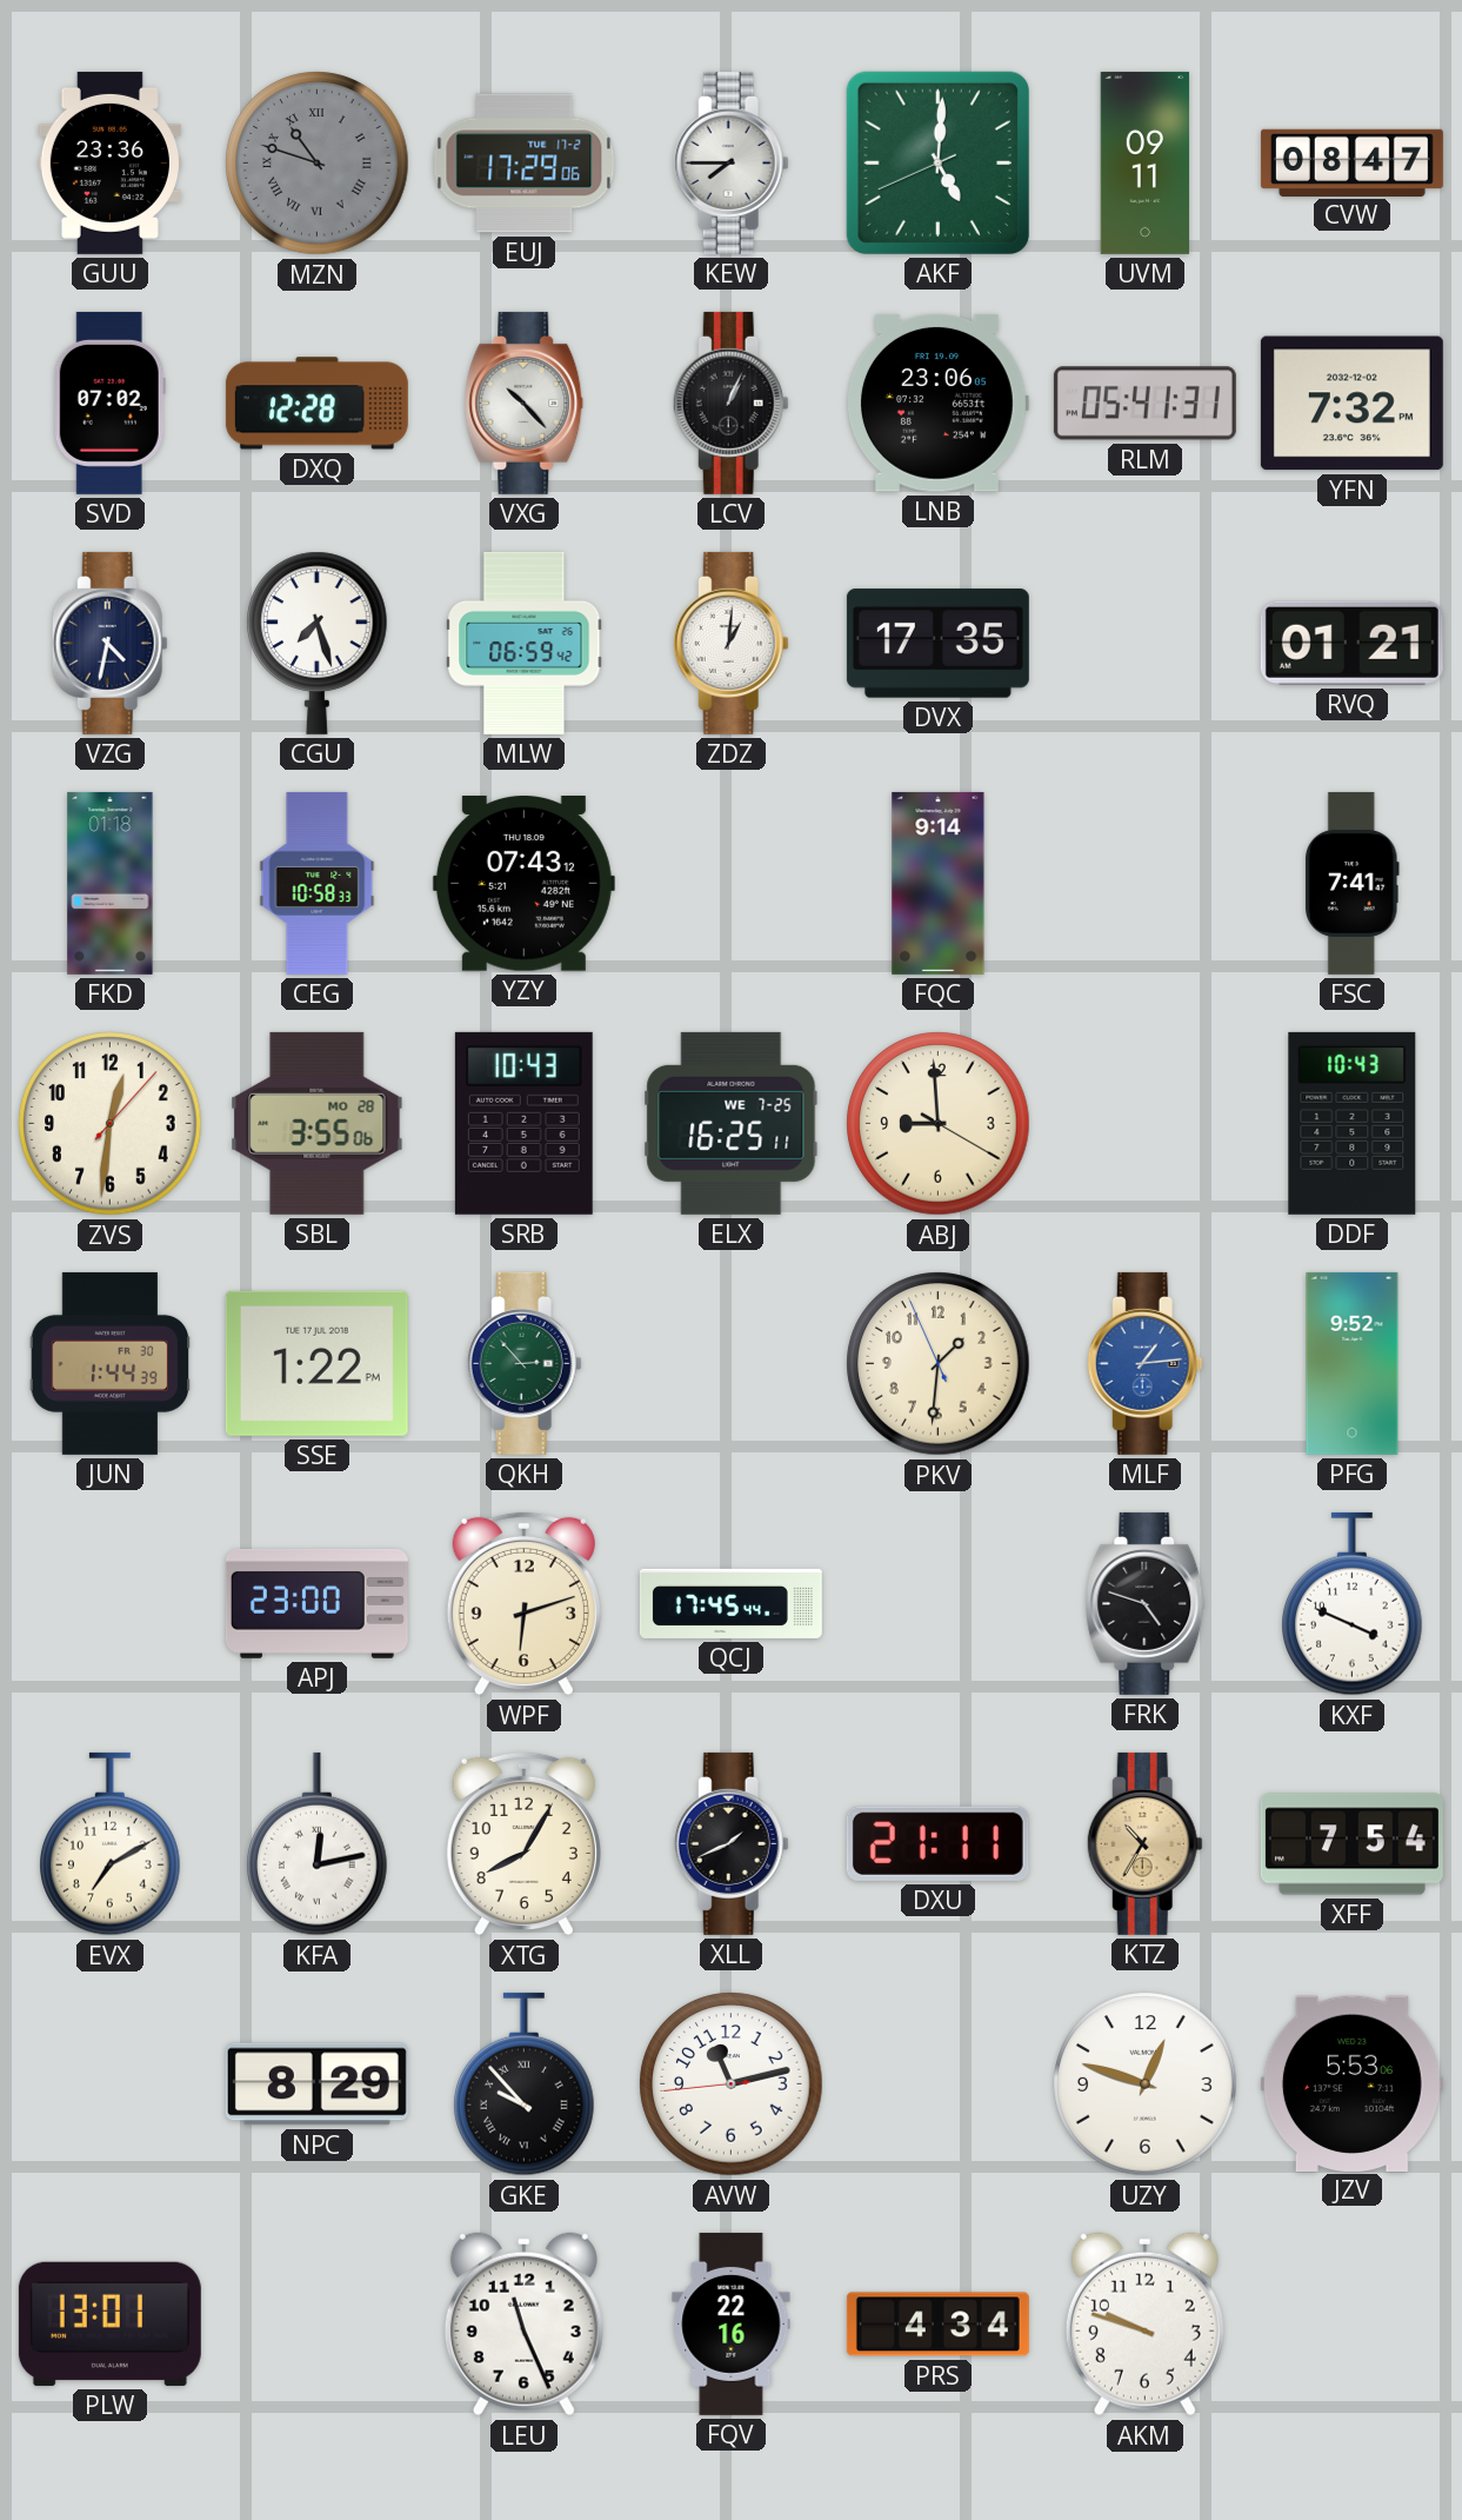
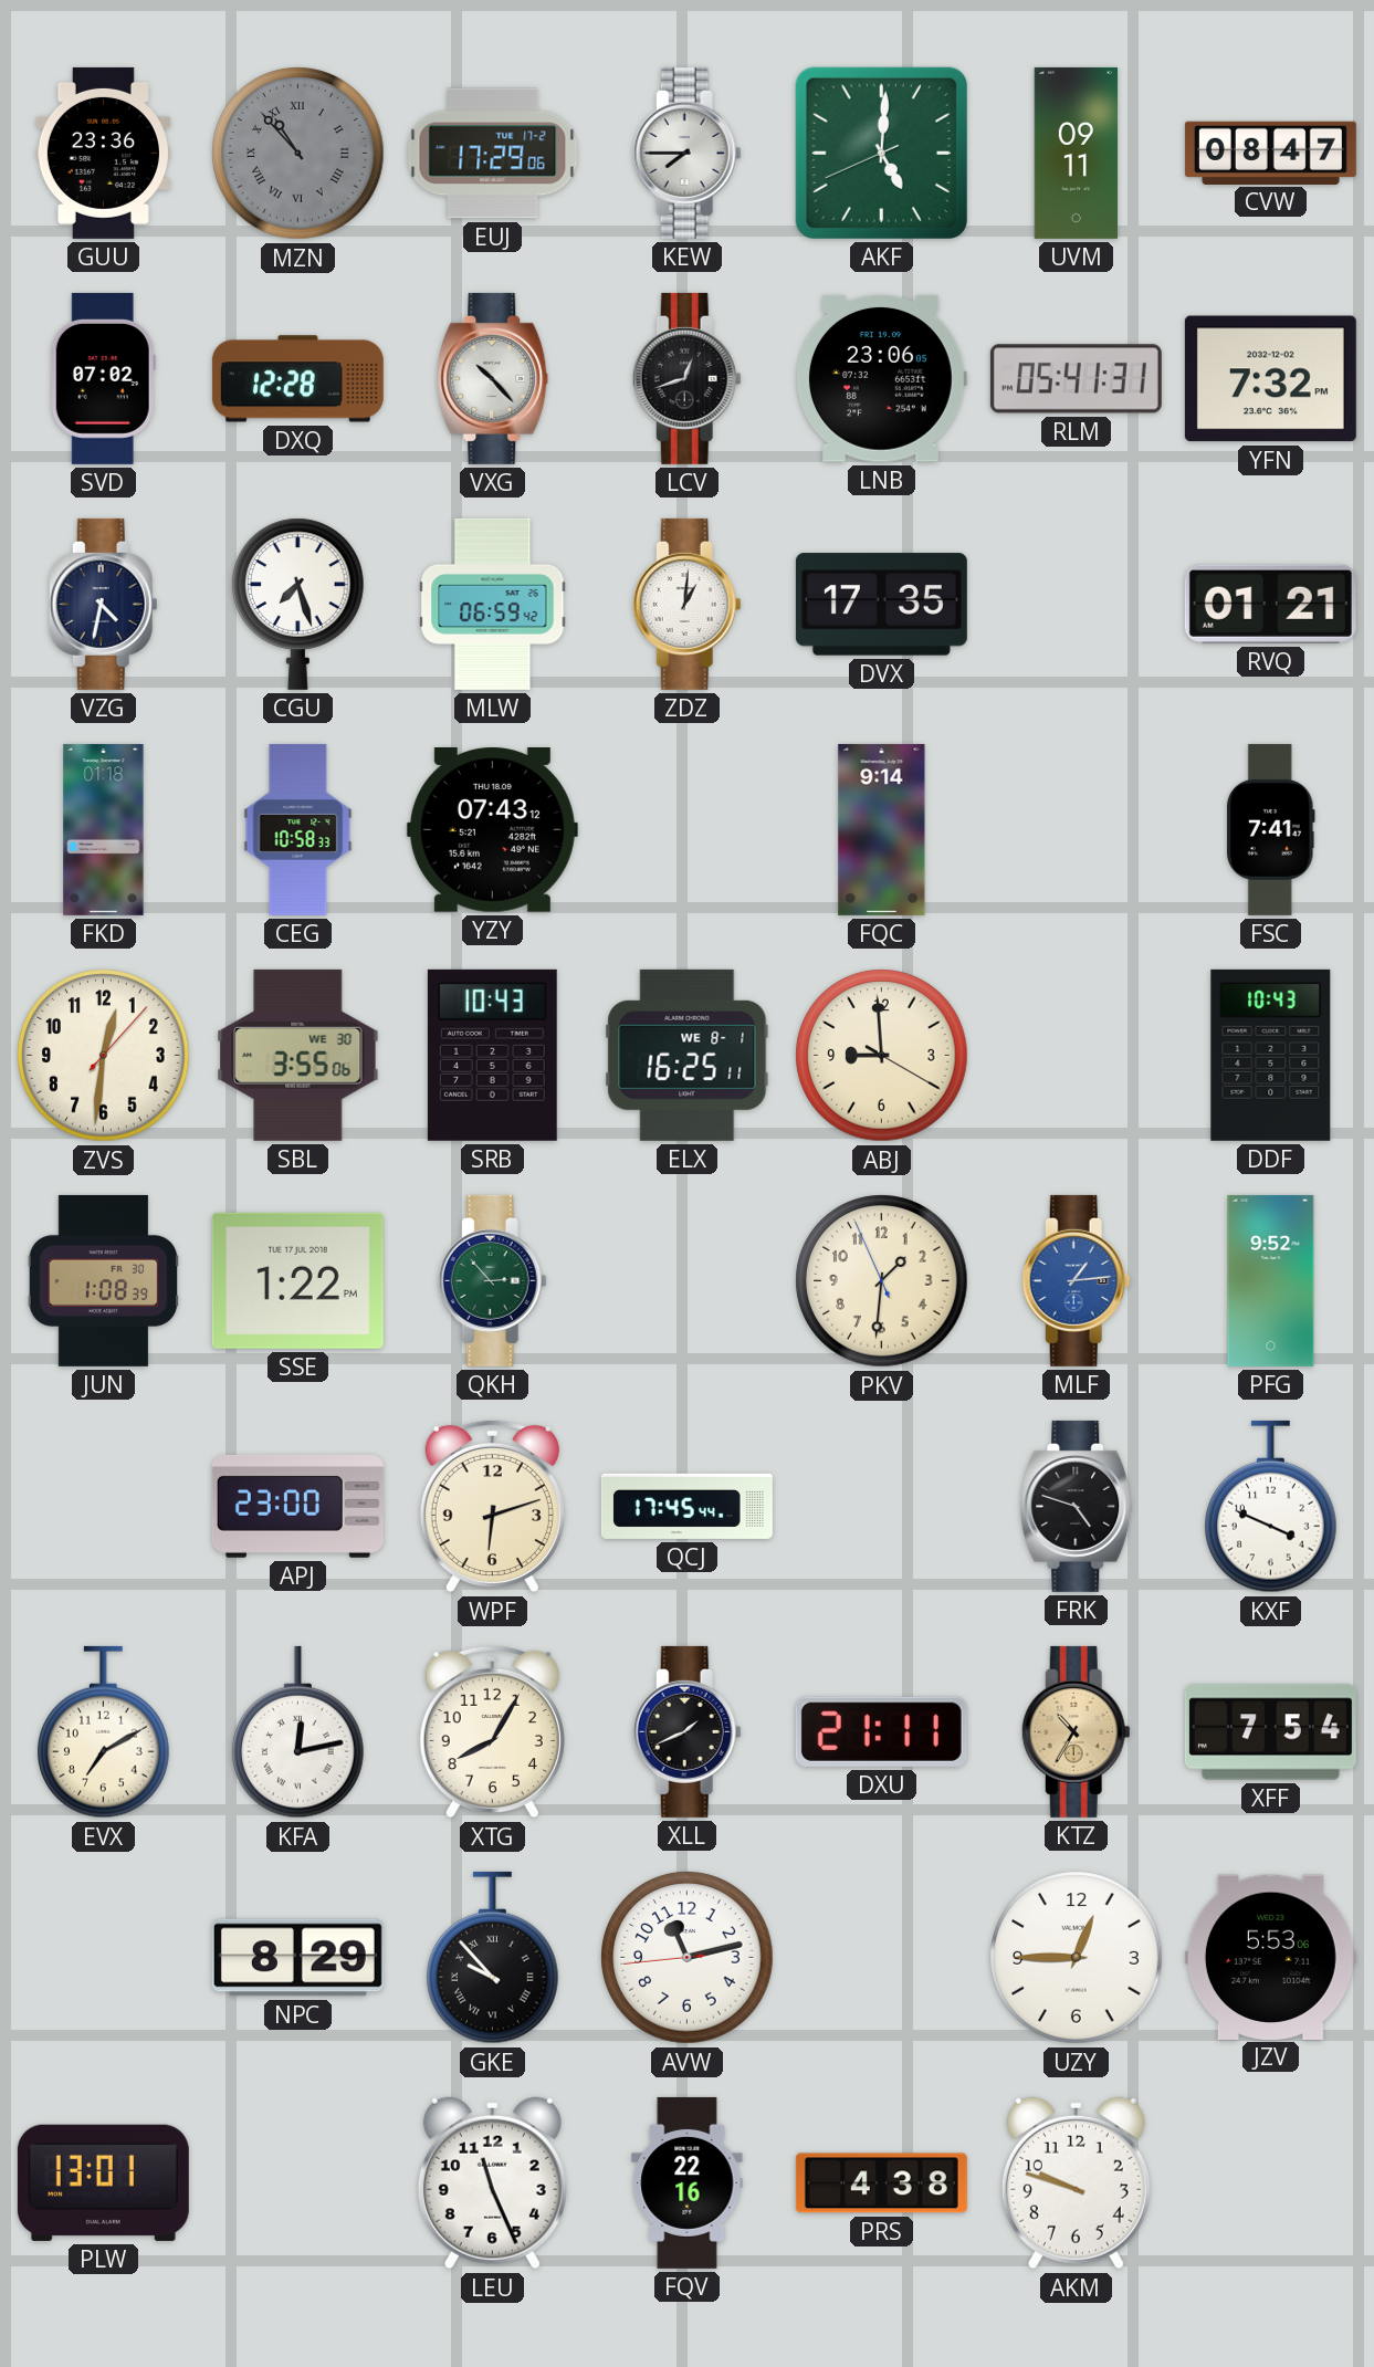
MZN: 10:48 -> 10:53 (298, 154)
LCV: 1:04 -> 12:42 (686, 378)
SBL date: MO 28 -> WE 30 (298, 1055)
ELX date: WE 7-25 -> WE 8-1 (688, 1055)
JUN: 1:44 -> 1:08 (104, 1280)
UZY: 12:48 -> 12:45 (1077, 1958)
PRS: 4:34 -> 4:38 (881, 2183)
